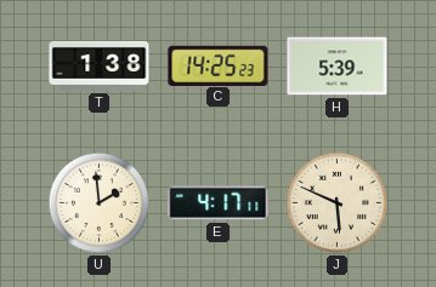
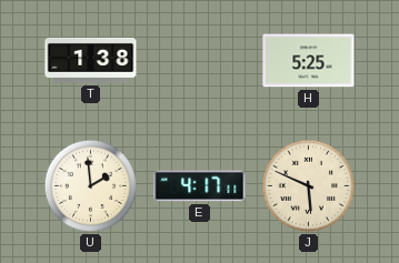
C: 14:25 -> none (219, 65)
H: 5:39 -> 5:25 (309, 61)
